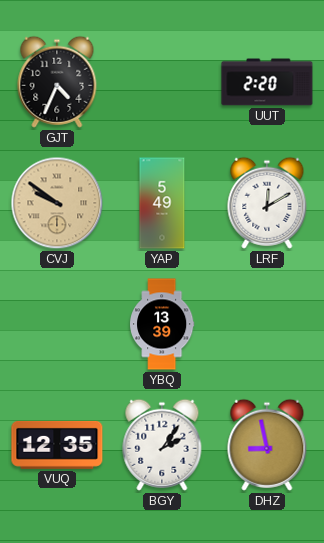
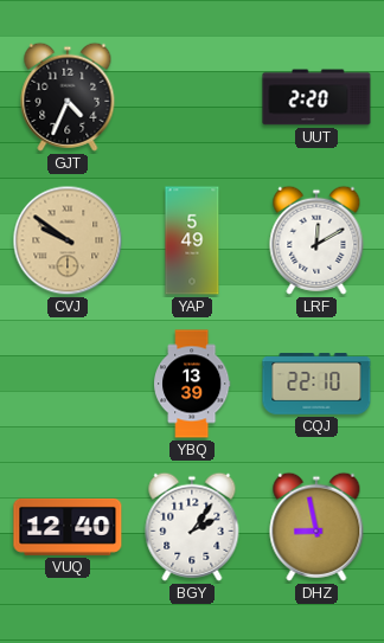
CQJ: none -> 22:10 (316, 384)
VUQ: 12:35 -> 12:40 (68, 527)
